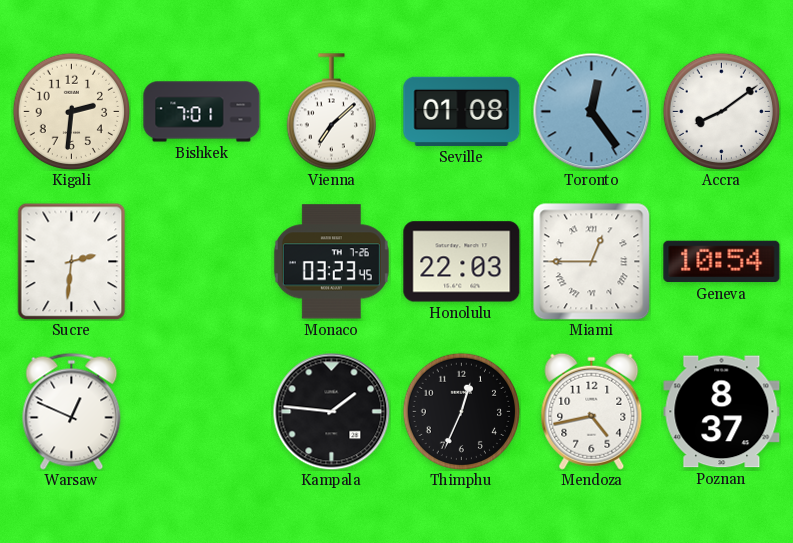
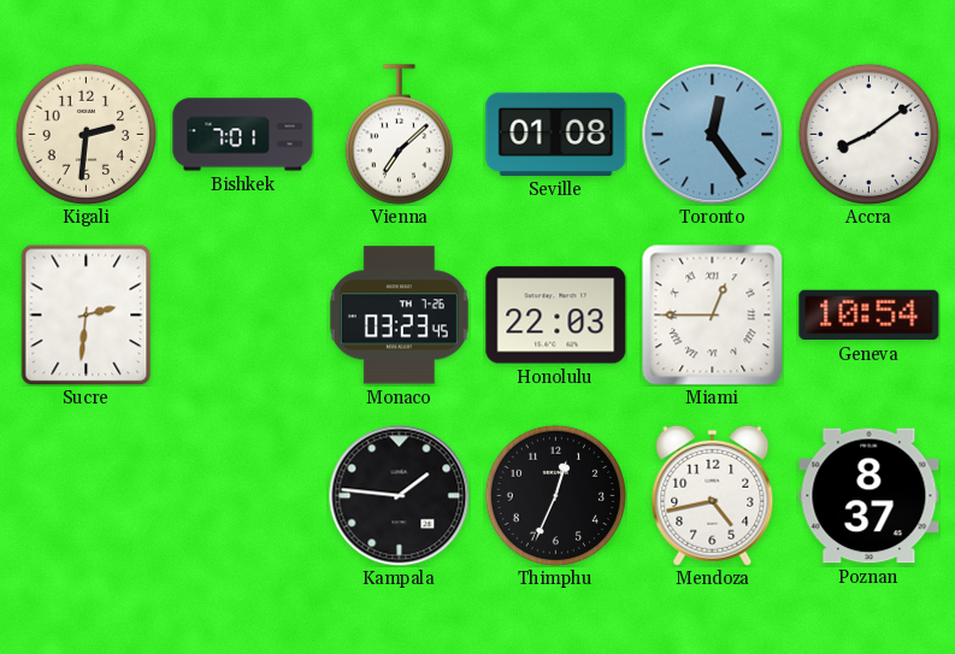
Warsaw: 12:49 -> none (72, 411)
